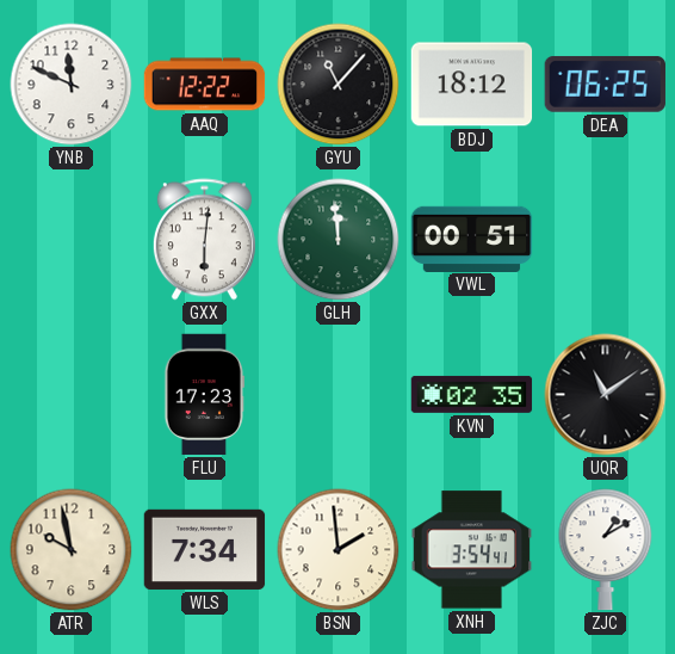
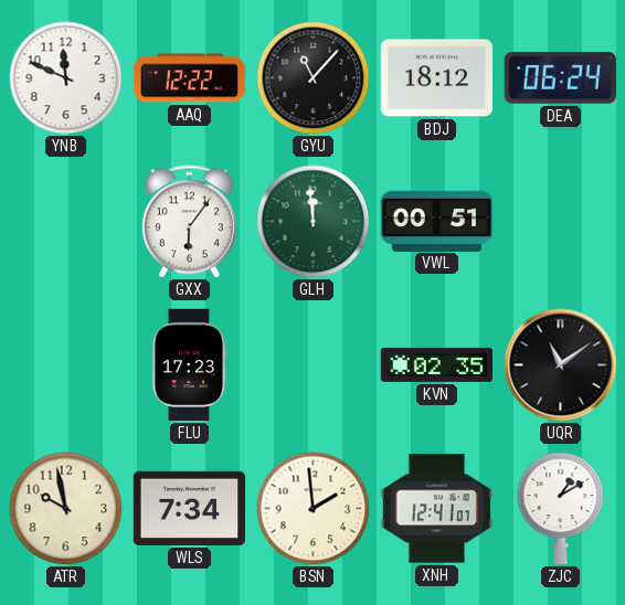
DEA: 06:25 -> 06:24 (560, 77)
GXX: 6:01 -> 6:06 (189, 222)
XNH: 3:54 -> 12:41 (437, 509)
